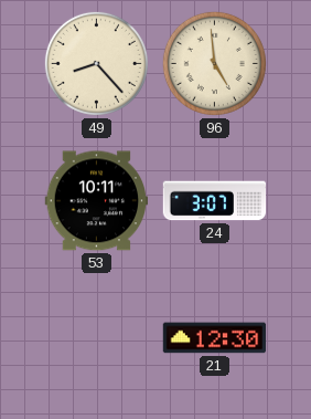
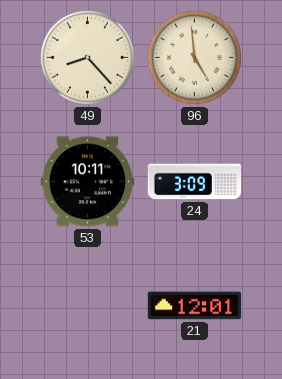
24: 3:07 -> 3:09 (195, 182)
21: 12:30 -> 12:01 (195, 306)
